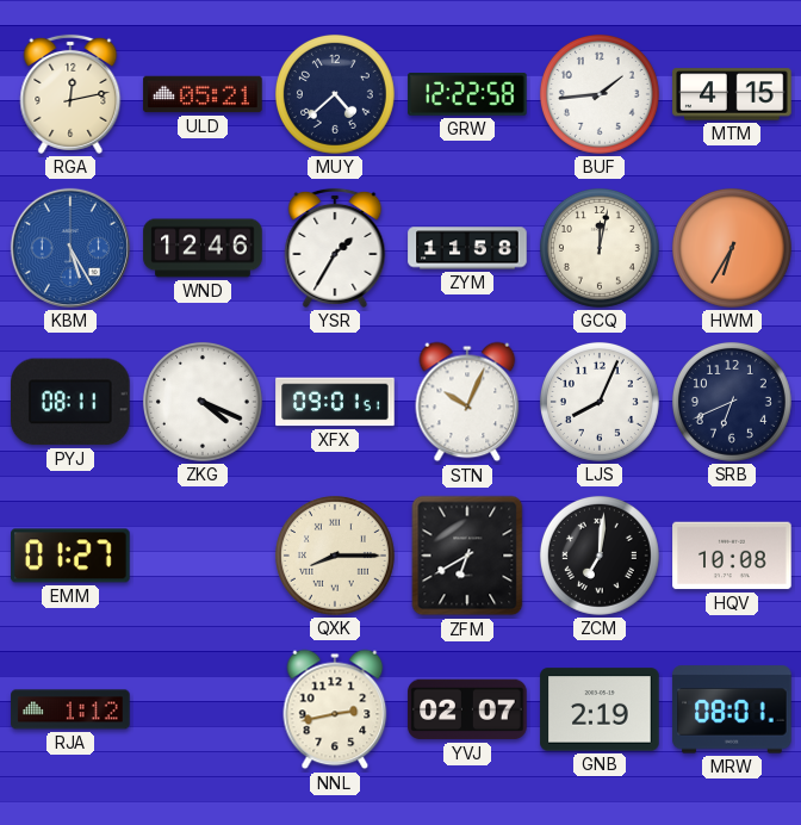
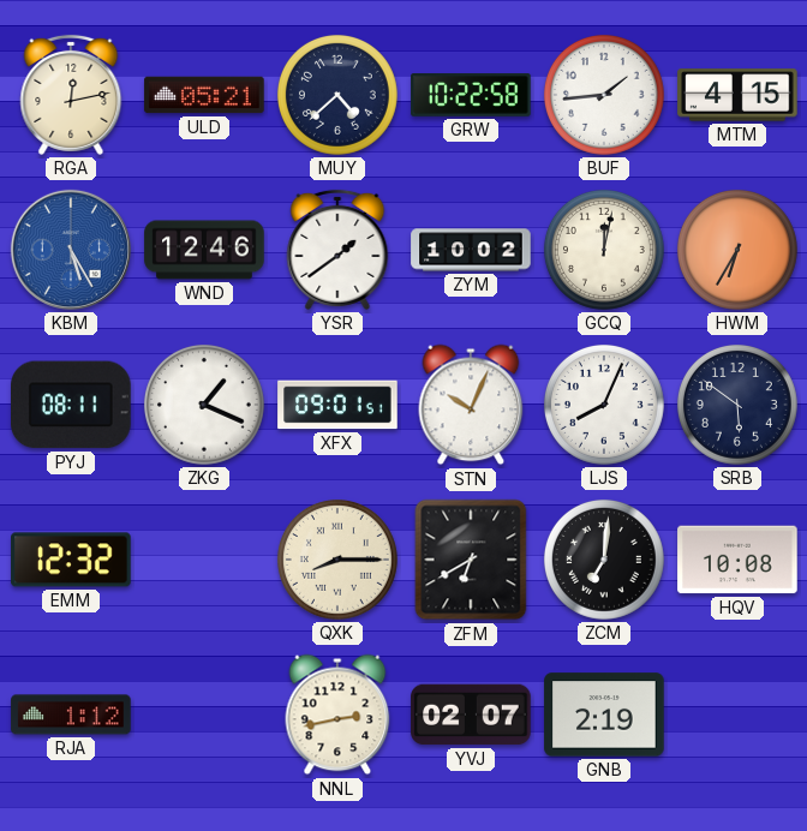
GRW: 12:22 -> 10:22 (471, 96)
YSR: 1:35 -> 1:39 (337, 250)
ZYM: 11:58 -> 10:02 (471, 250)
ZKG: 4:19 -> 1:19 (204, 405)
SRB: 6:41 -> 5:51 (737, 405)
EMM: 01:27 -> 12:32 (71, 560)
MRW: 08:01 -> none (732, 709)
